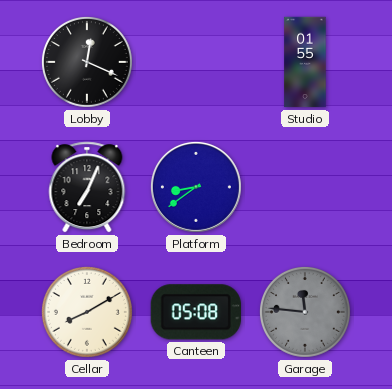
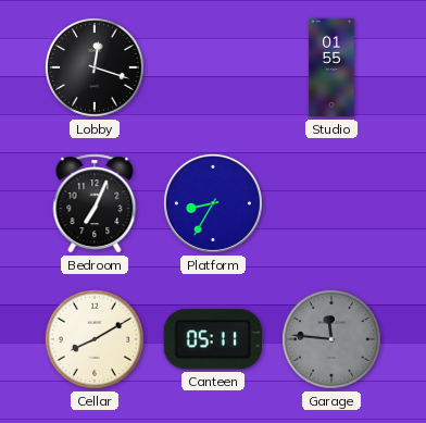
Lobby: 12:19 -> 12:18 (95, 67)
Platform: 8:39 -> 8:35 (213, 203)
Canteen: 05:08 -> 05:11 (213, 339)
